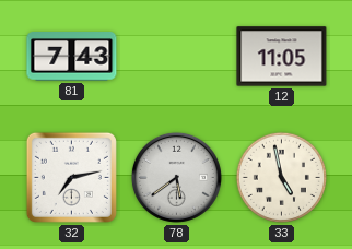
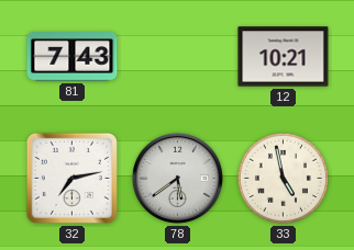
12: 11:05 -> 10:21 (284, 57)
